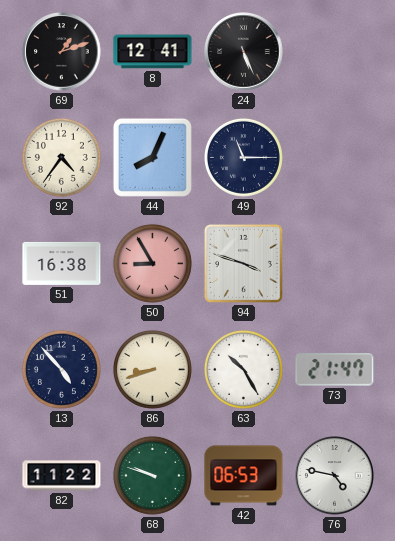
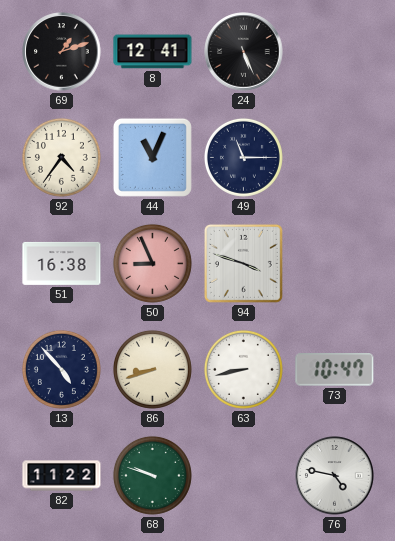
44: 8:04 -> 11:04 (152, 157)
50: 8:55 -> 8:56 (152, 263)
63: 10:25 -> 8:43 (243, 369)
73: 21:47 -> 10:47 (335, 370)
42: 06:53 -> none (244, 476)
